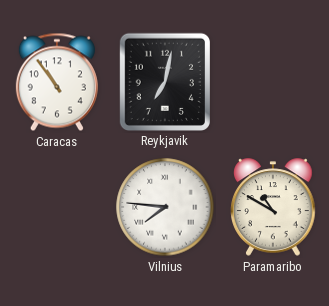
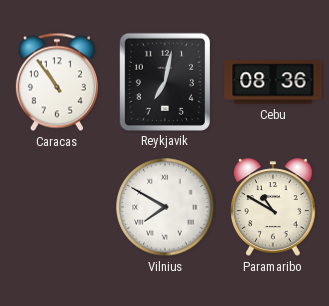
Cebu: none -> 08:36 (273, 82)
Vilnius: 7:46 -> 7:50 (165, 207)
